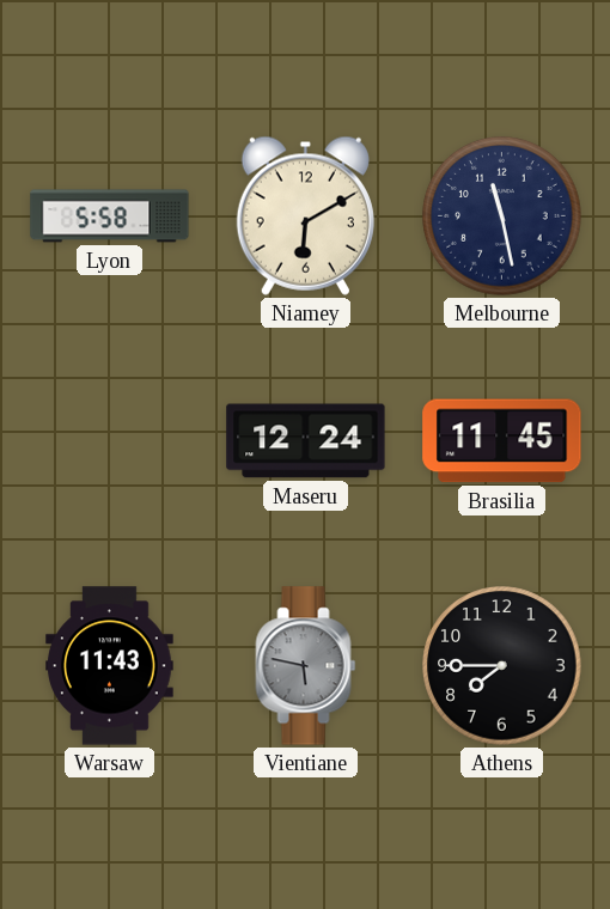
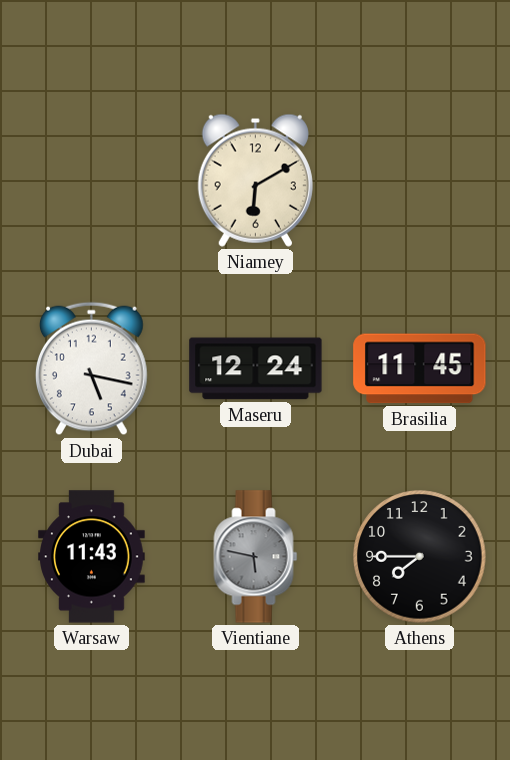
Lyon: 5:58 -> none (110, 216)
Melbourne: 11:28 -> none (502, 216)
Dubai: none -> 5:17 (91, 369)
